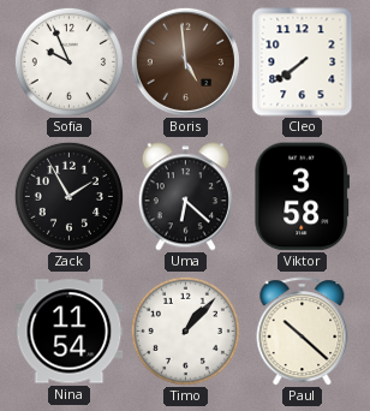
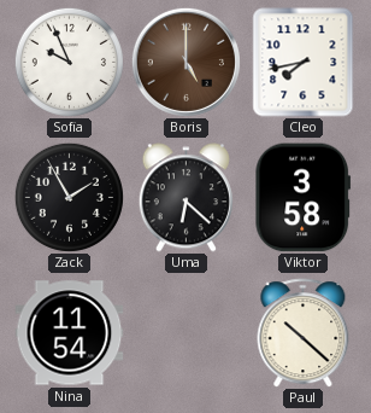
Boris: 4:59 -> 5:00 (185, 62)
Cleo: 7:39 -> 7:43 (304, 63)
Timo: 1:07 -> none (185, 330)
